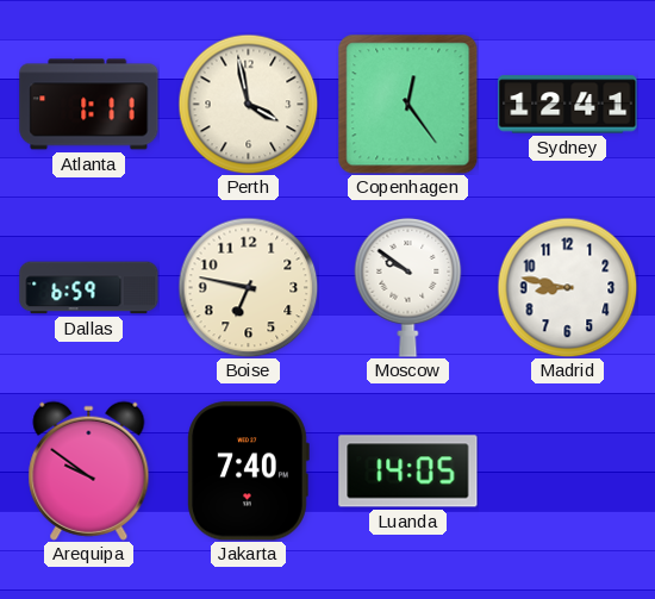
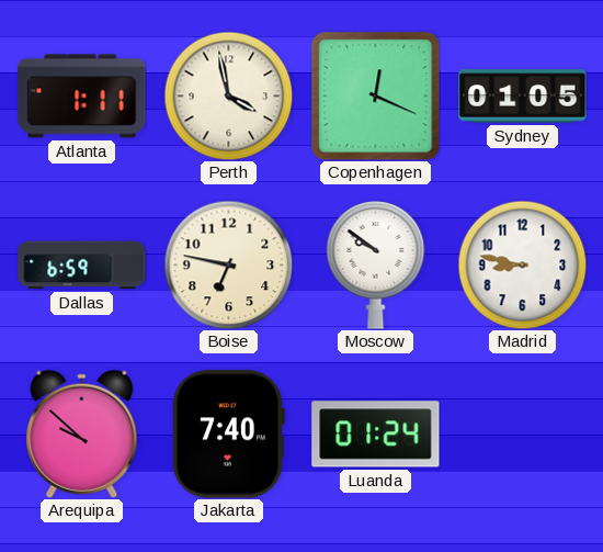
Copenhagen: 12:24 -> 12:19 (375, 95)
Sydney: 12:41 -> 01:05 (523, 97)
Arequipa: 9:51 -> 9:52 (82, 433)
Luanda: 14:05 -> 01:24 (376, 435)
